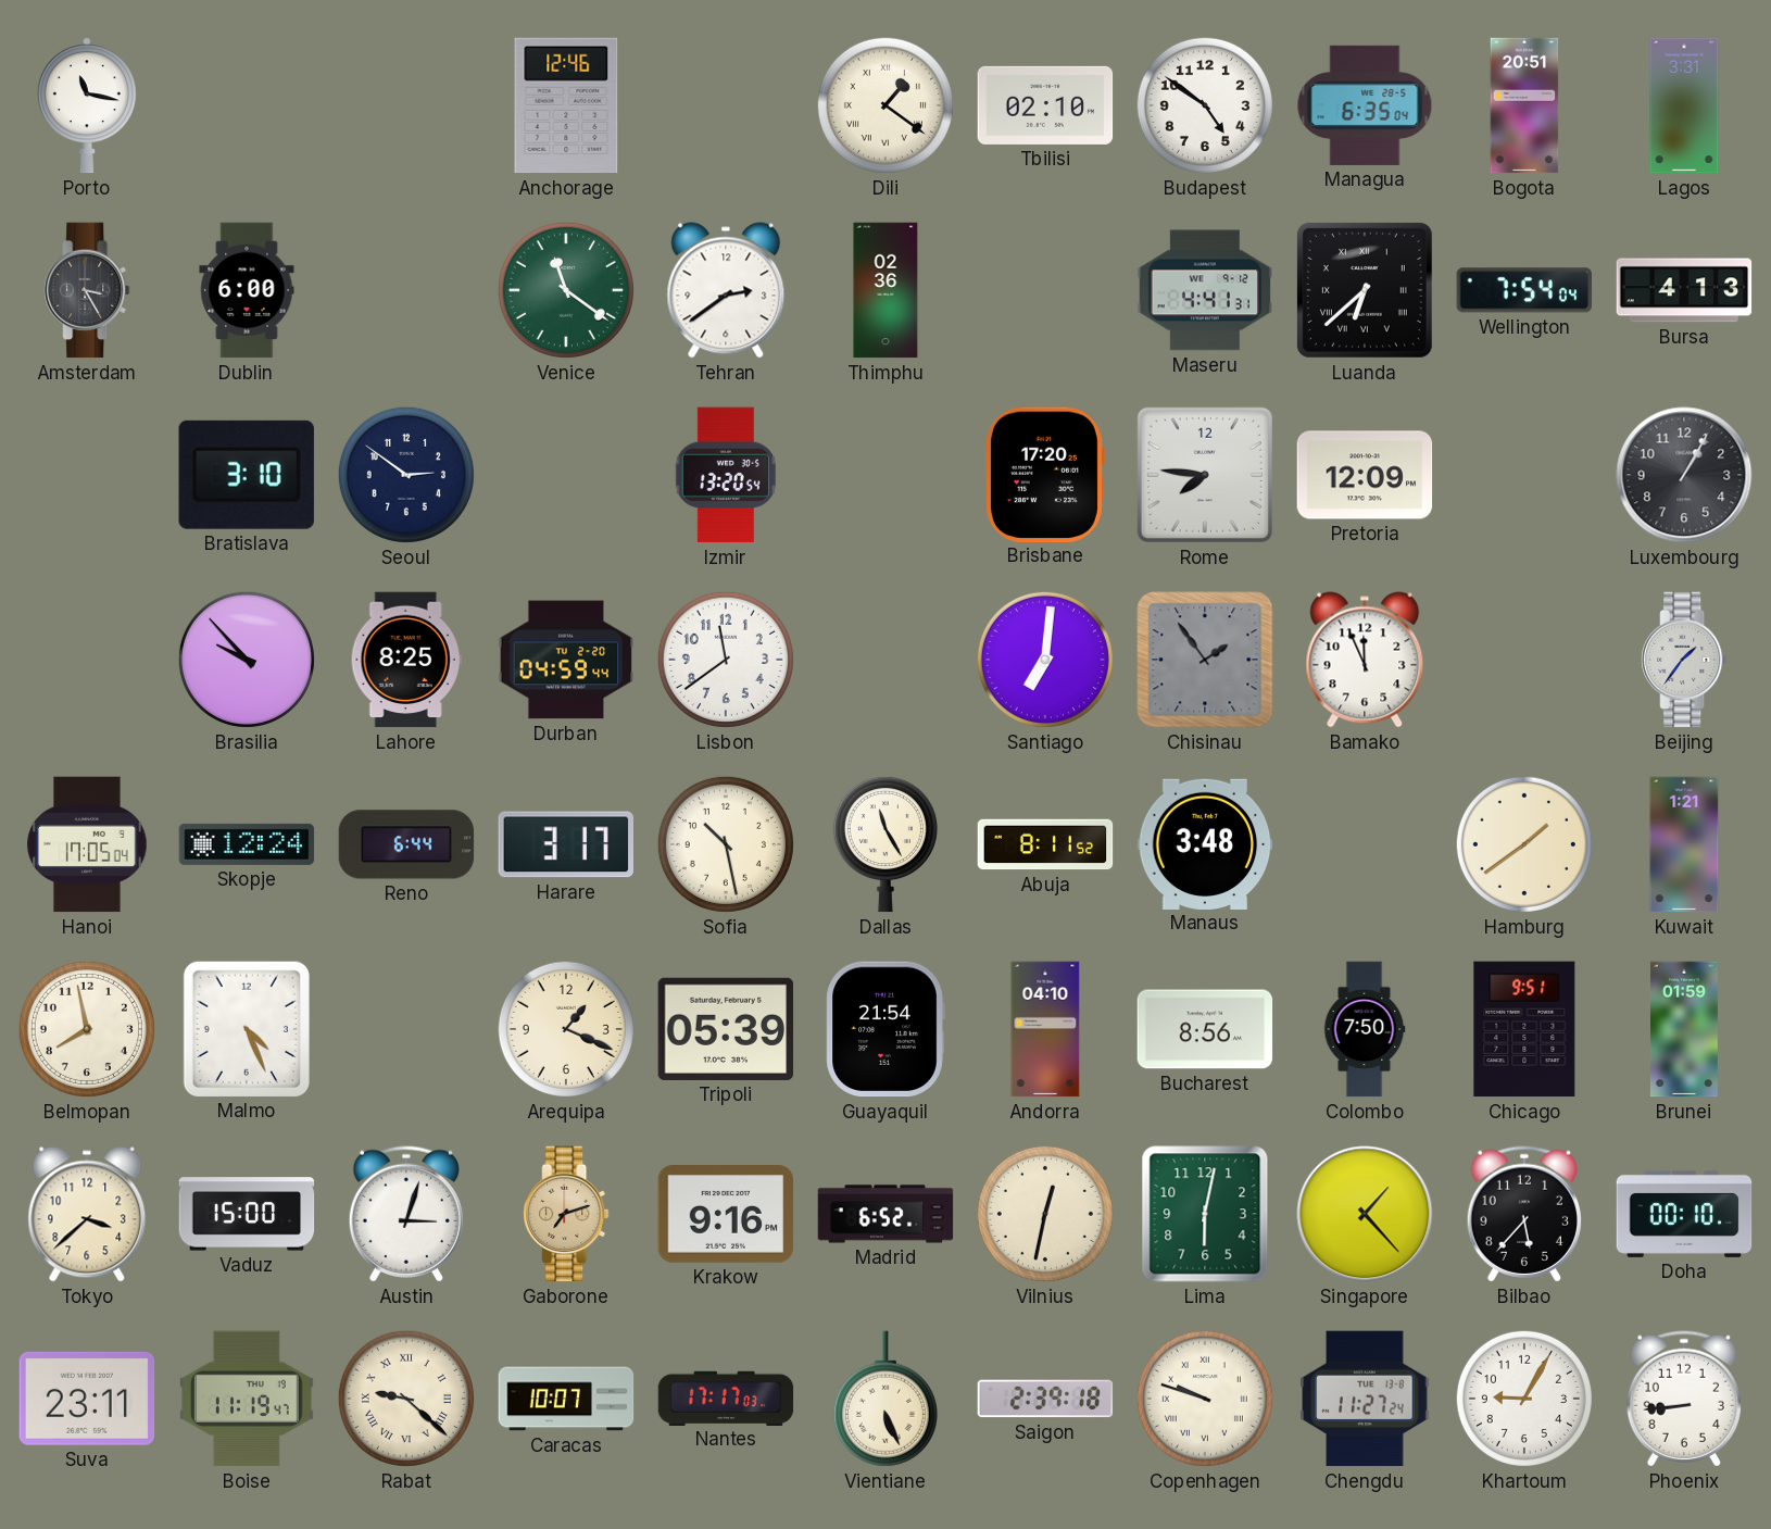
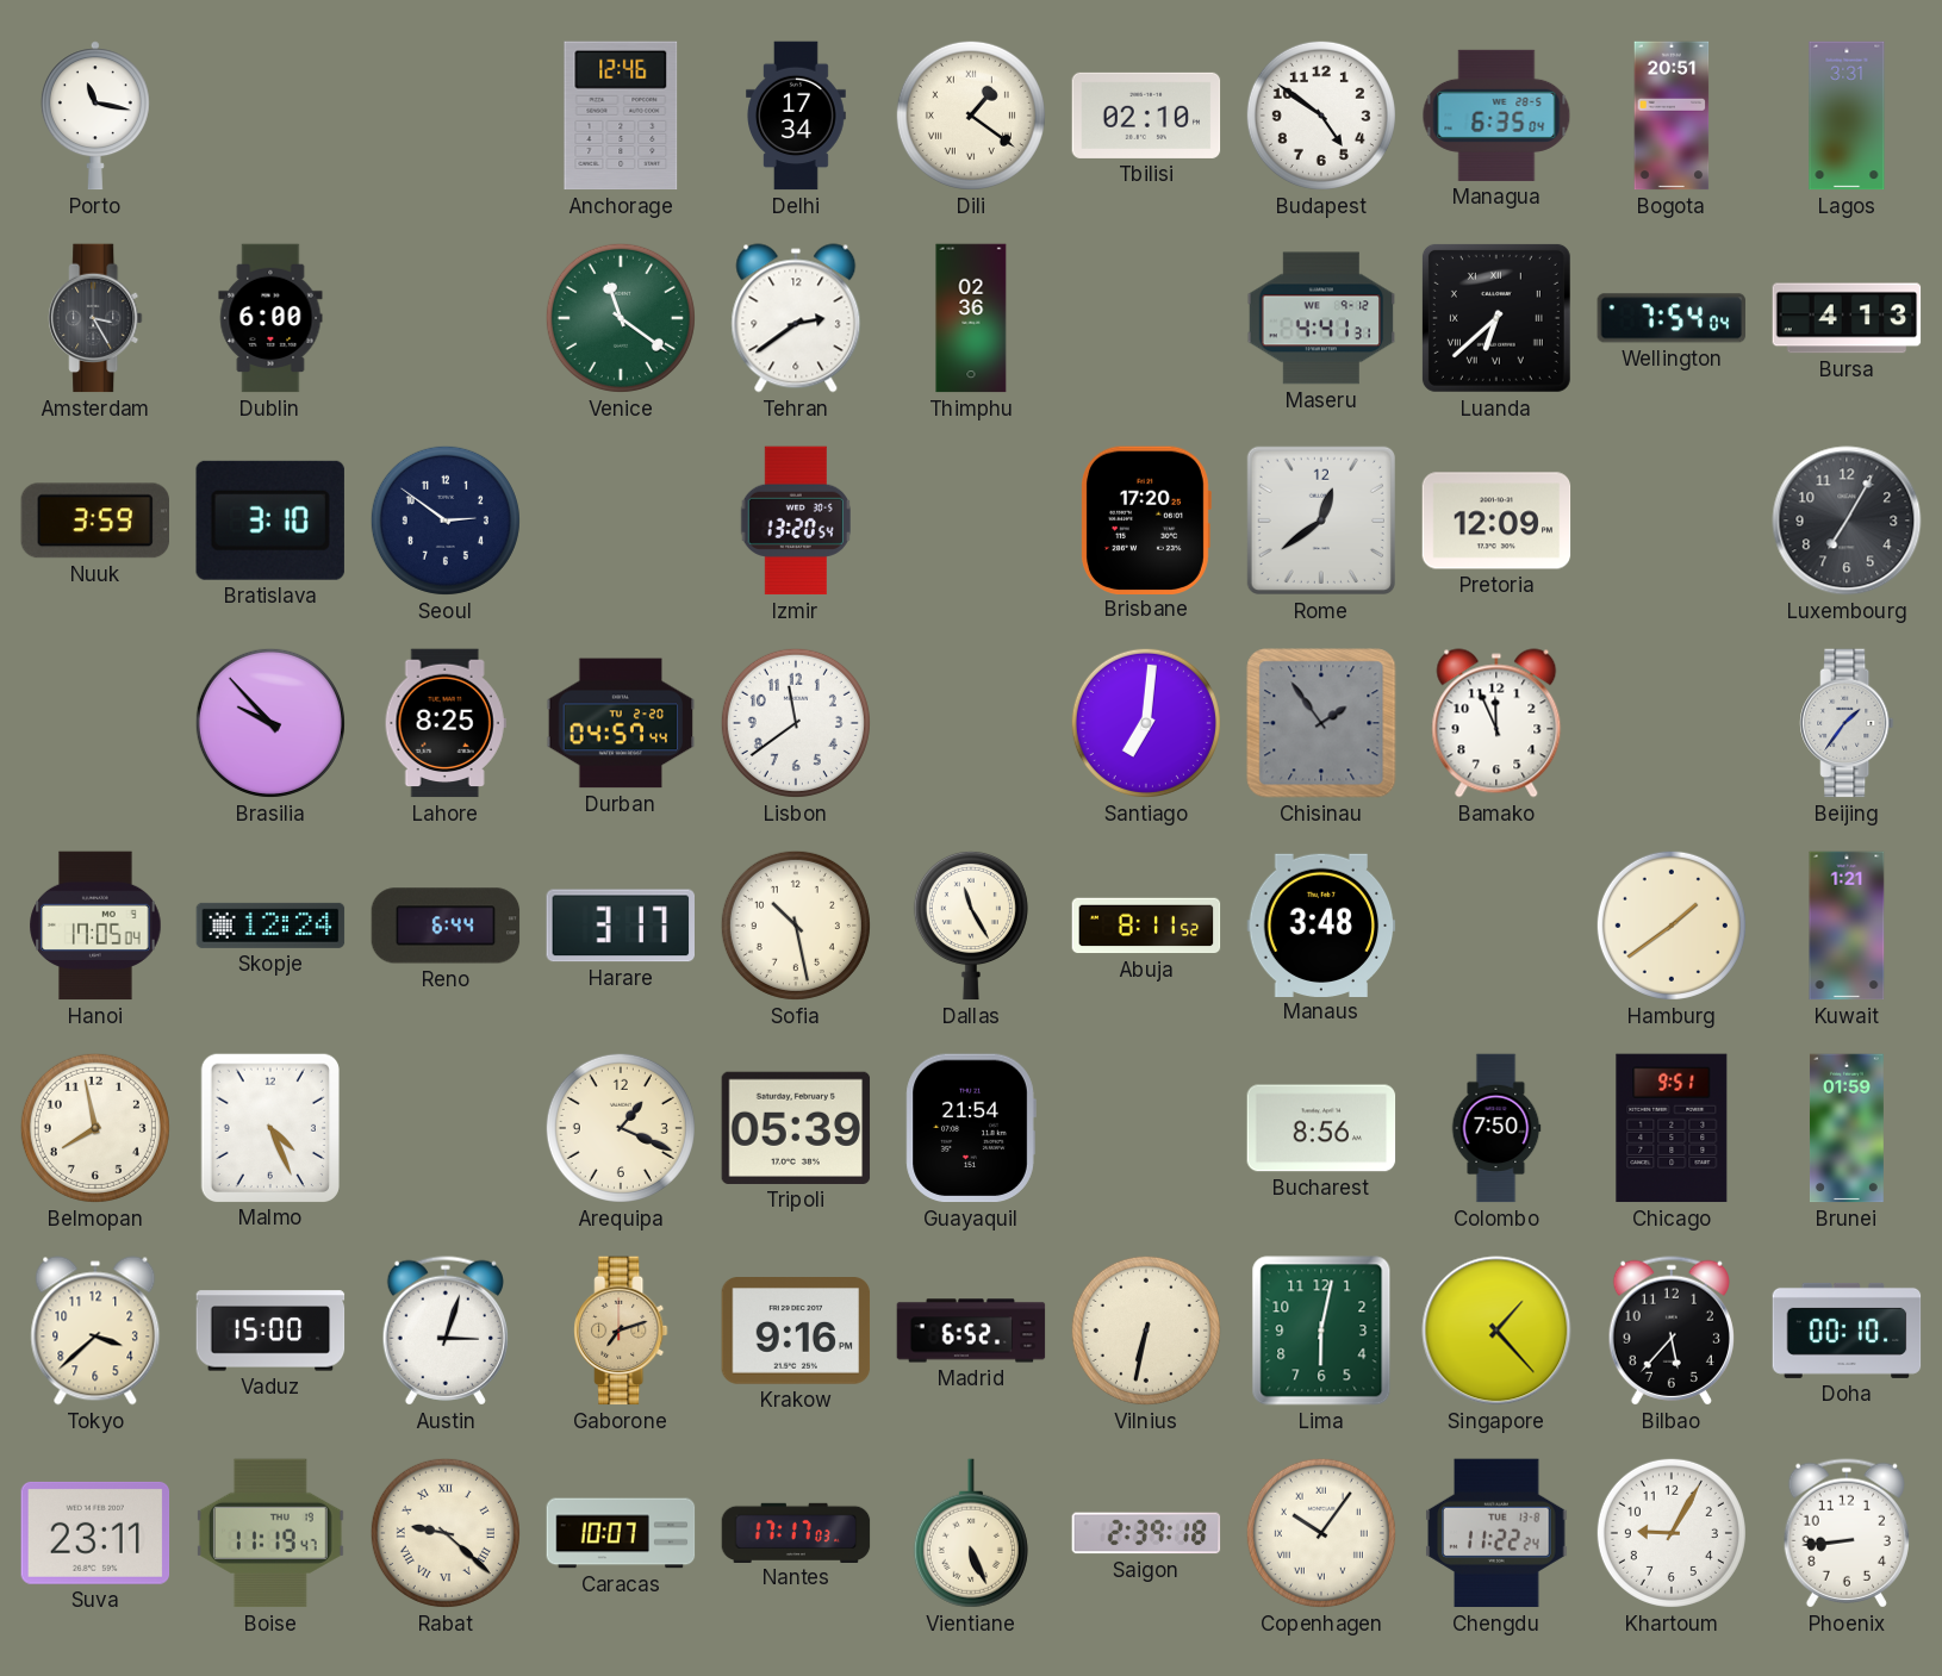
Delhi: none -> 17:34 (796, 116)
Nuuk: none -> 3:59 (94, 521)
Rome: 7:46 -> 12:39 (1321, 521)
Luxembourg: 1:05 -> 7:05 (1847, 521)
Durban: 04:59 -> 04:57 (621, 723)
Andorra: 04:10 -> none (1045, 1029)
Vilnius: 12:32 -> 6:32 (1146, 1331)
Copenhagen: 9:48 -> 10:06 (1321, 1533)
Chengdu: 11:27 -> 11:22 (1496, 1533)
